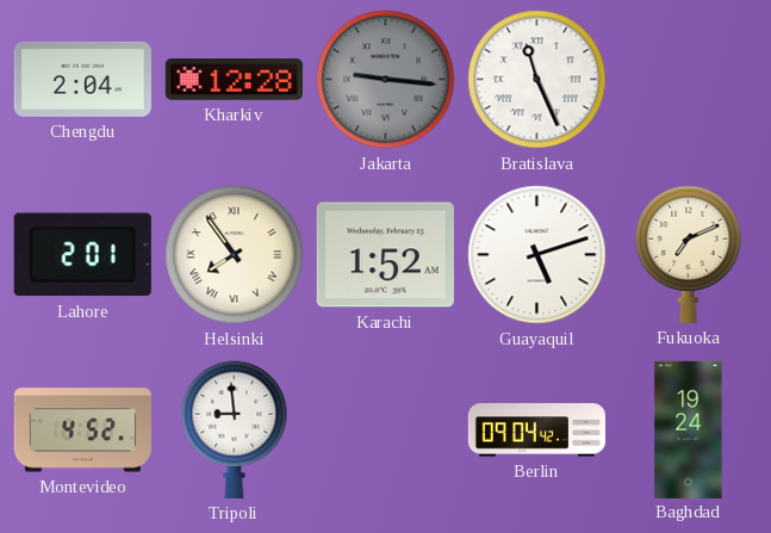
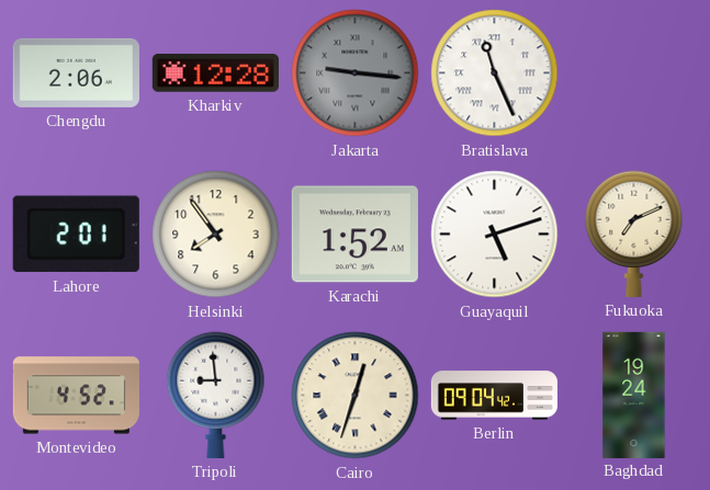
Chengdu: 2:04 -> 2:06 (76, 72)
Helsinki numerals: Roman -> Arabic (216, 235)
Cairo: none -> 12:33 (356, 396)
